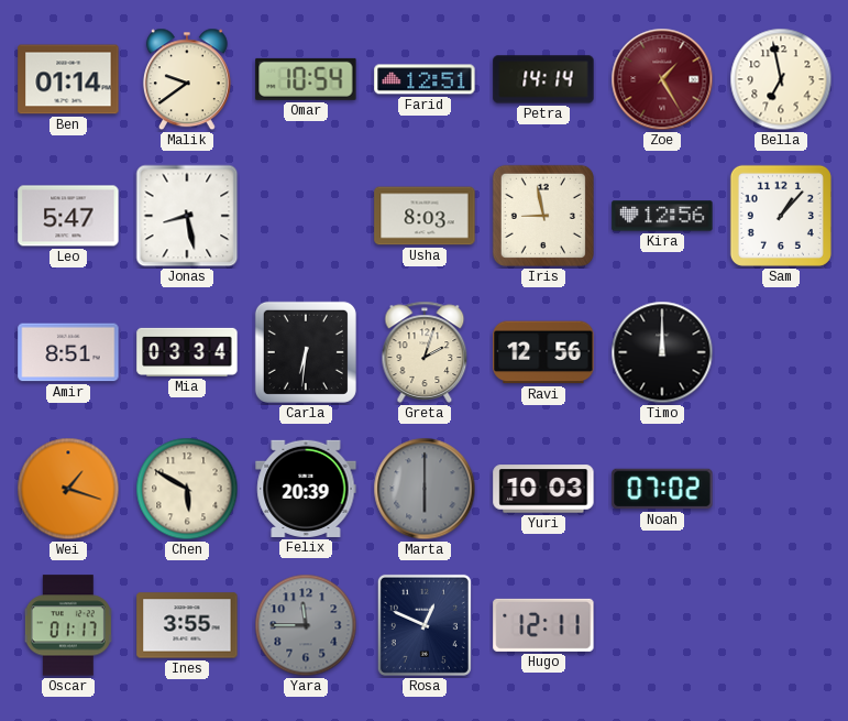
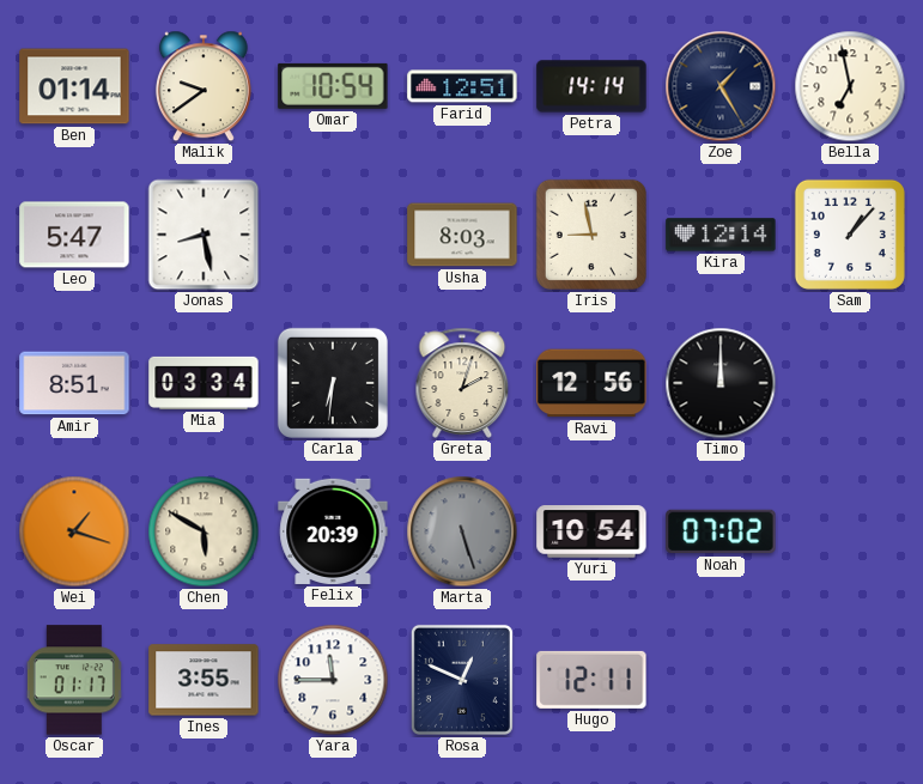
Zoe dial: burgundy -> navy (721, 86)
Kira: 12:56 -> 12:14 (721, 235)
Marta: 6:00 -> 5:27 (462, 531)
Yuri: 10:03 -> 10:54 (591, 531)
Yara dial: grey -> white (333, 680)
